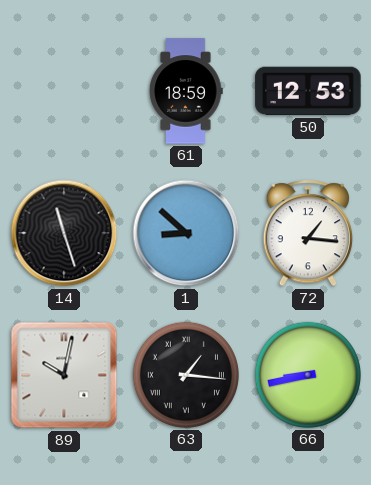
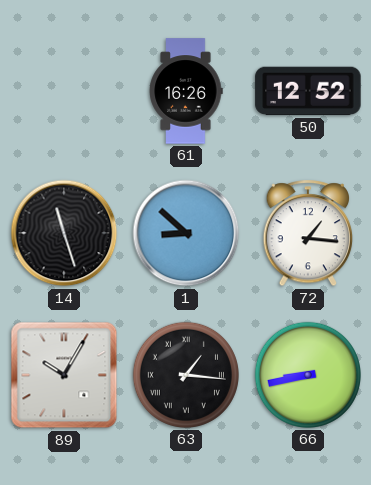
61: 18:59 -> 16:26 (186, 91)
50: 12:53 -> 12:52 (308, 91)
89: 10:02 -> 10:05 (64, 375)
